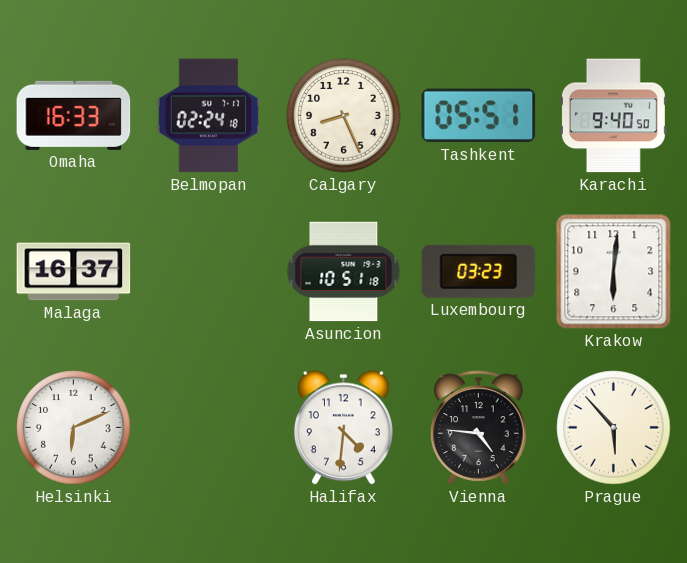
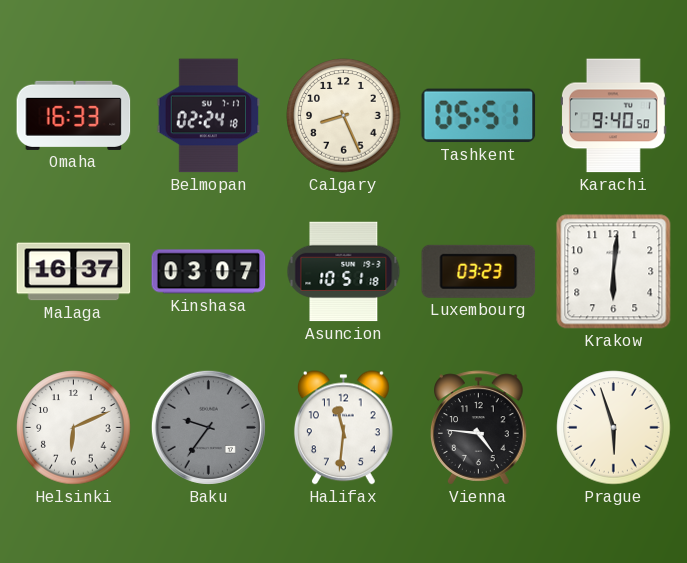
Kinshasa: none -> 03:07 (209, 272)
Baku: none -> 9:36 (208, 427)
Halifax: 4:31 -> 11:31 (343, 428)
Prague: 5:53 -> 5:57 (614, 428)
